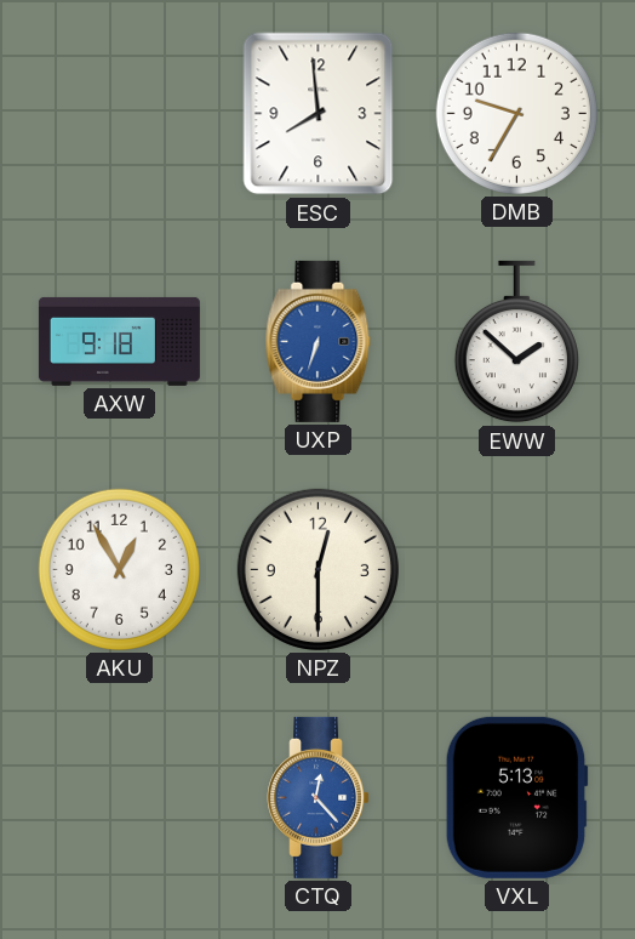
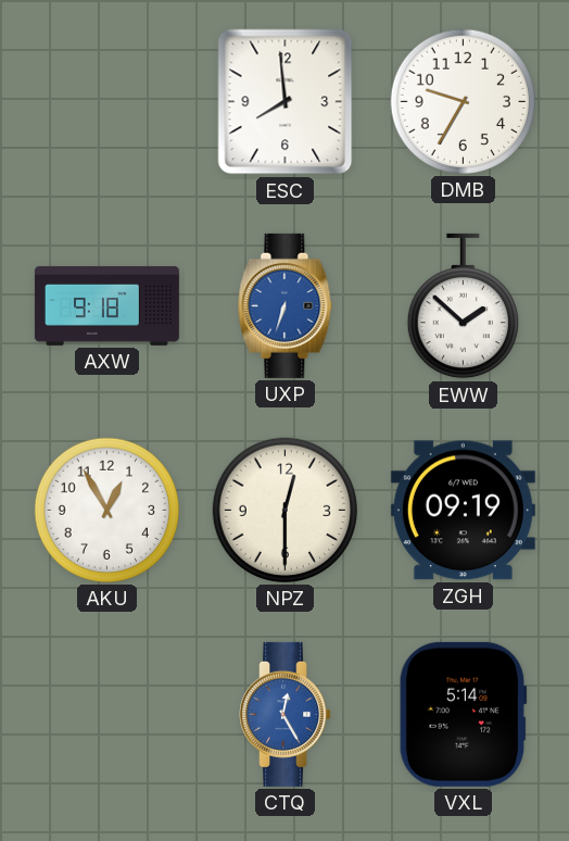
ZGH: none -> 09:19 (463, 511)
CTQ: 12:23 -> 12:25 (286, 714)
VXL: 5:13 -> 5:14 (463, 714)
